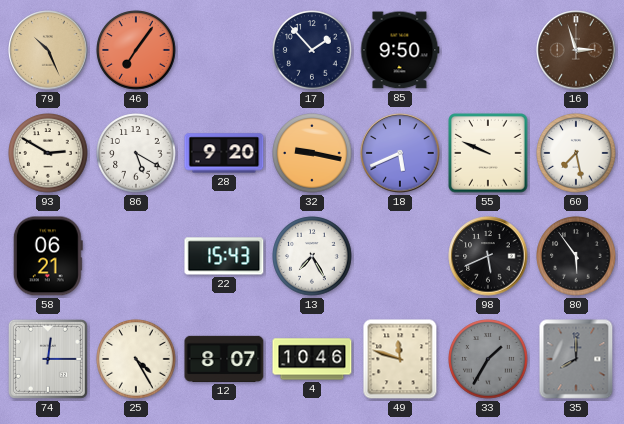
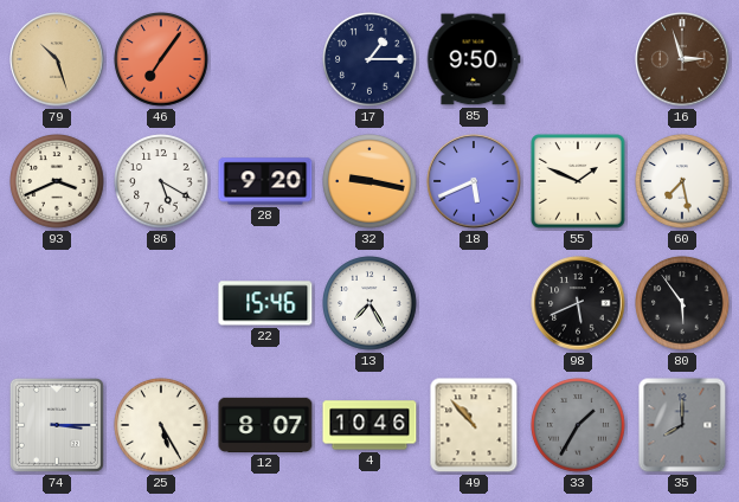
79: 10:26 -> 10:27 (57, 59)
17: 1:53 -> 1:15 (369, 59)
93: 2:50 -> 3:41 (57, 181)
55: 9:49 -> 1:49 (578, 181)
58: 06:21 -> none (48, 256)
22: 15:43 -> 15:46 (265, 303)
74: 12:15 -> 3:15 (57, 425)
25: 4:25 -> 5:25 (161, 425)
49: 11:48 -> 10:53 (474, 425)
